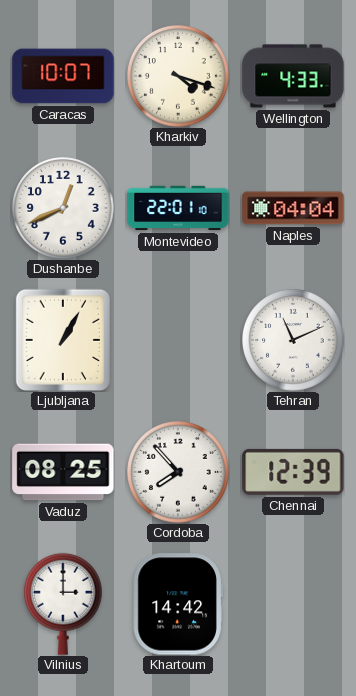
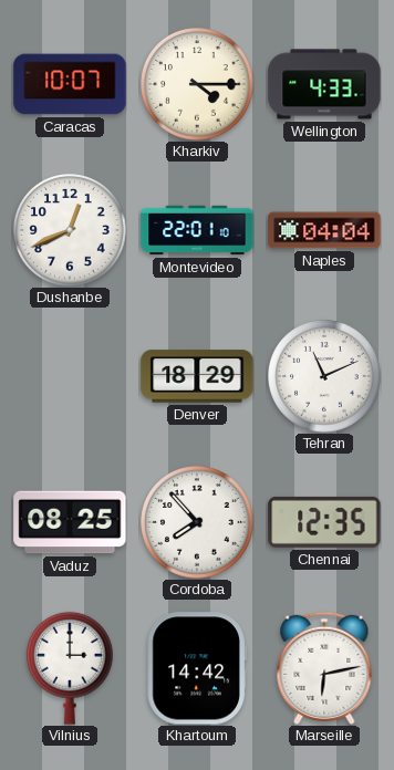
Kharkiv: 4:18 -> 4:15 (198, 85)
Ljubljana: 1:05 -> none (63, 339)
Denver: none -> 18:29 (197, 376)
Chennai: 12:39 -> 12:35 (324, 522)
Marseille: none -> 6:13 (324, 668)
